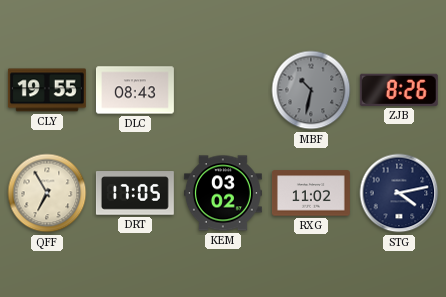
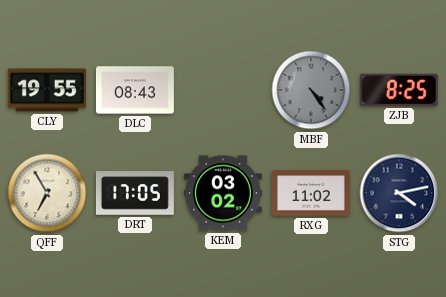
MBF: 10:32 -> 4:24 (311, 90)
ZJB: 8:26 -> 8:25 (399, 90)
